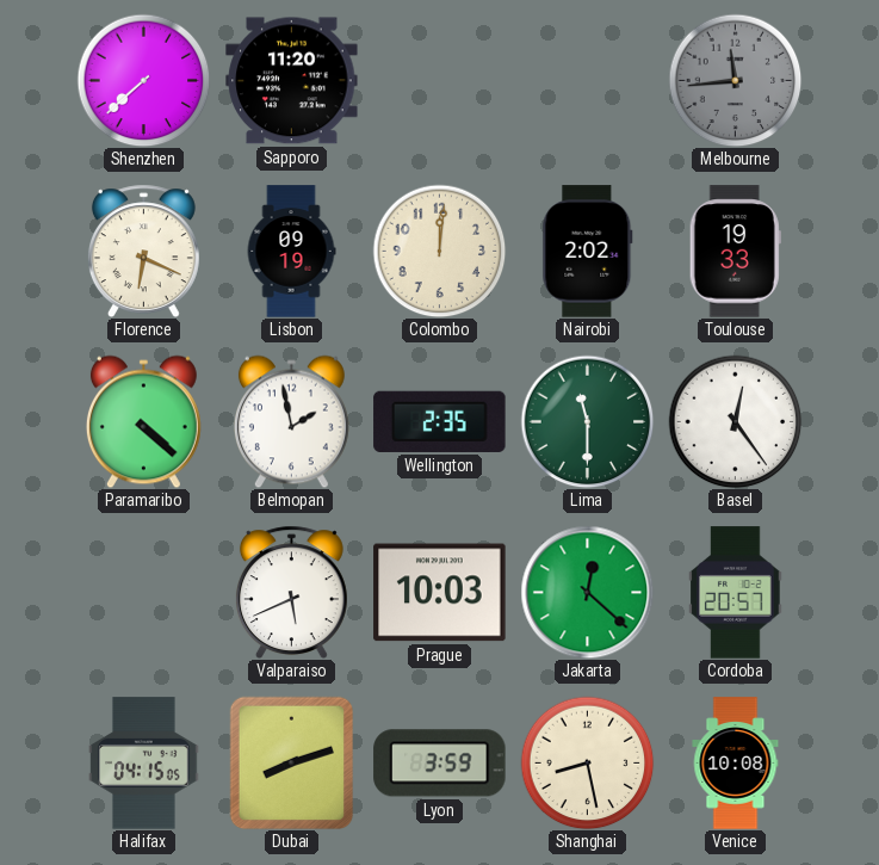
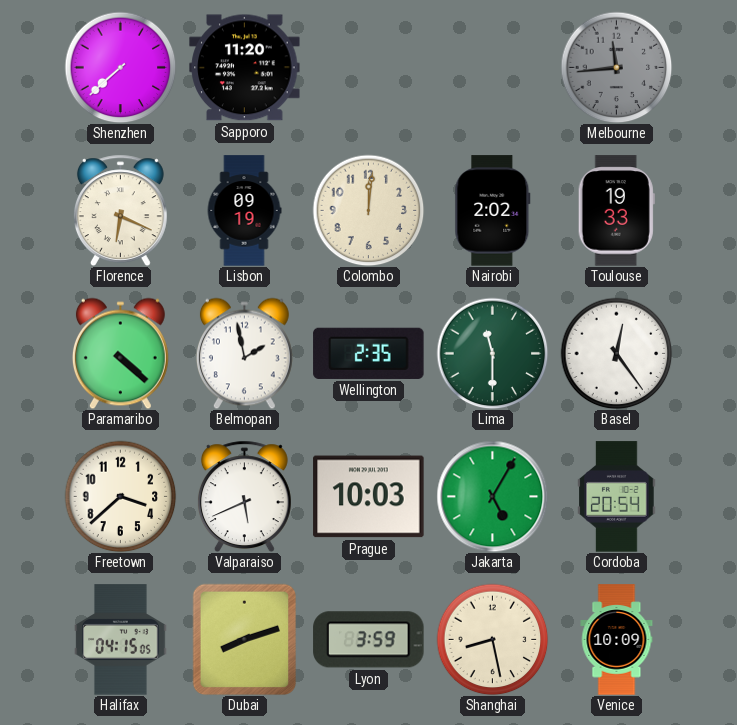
Freetown: none -> 3:38 (120, 496)
Jakarta: 12:22 -> 5:05 (492, 496)
Cordoba: 20:57 -> 20:54 (617, 497)
Venice: 10:08 -> 10:09 (617, 640)
